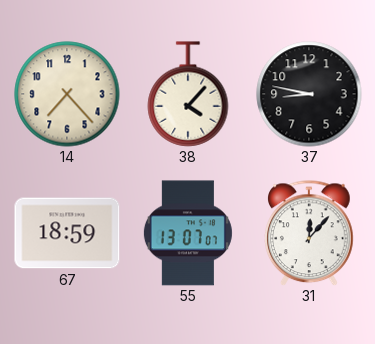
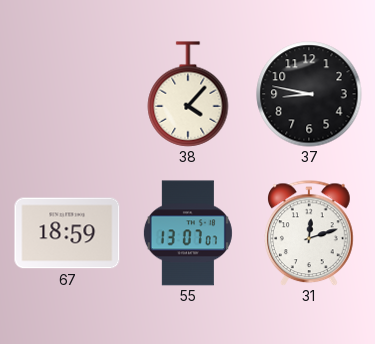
14: 7:23 -> none (67, 94)
31: 12:07 -> 12:12 (310, 233)
